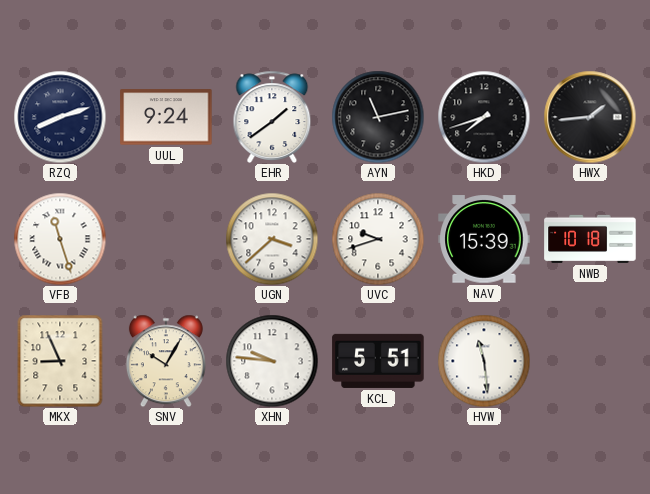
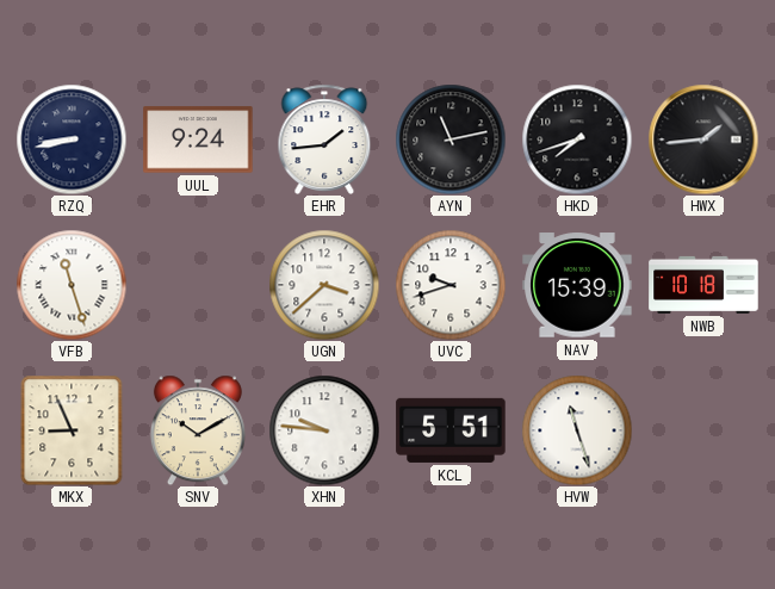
RZQ: 8:12 -> 8:43 (72, 139)
EHR: 1:39 -> 1:44 (324, 139)
SNV: 10:05 -> 10:10 (198, 430)
HVW: 11:29 -> 11:27 (577, 430)
